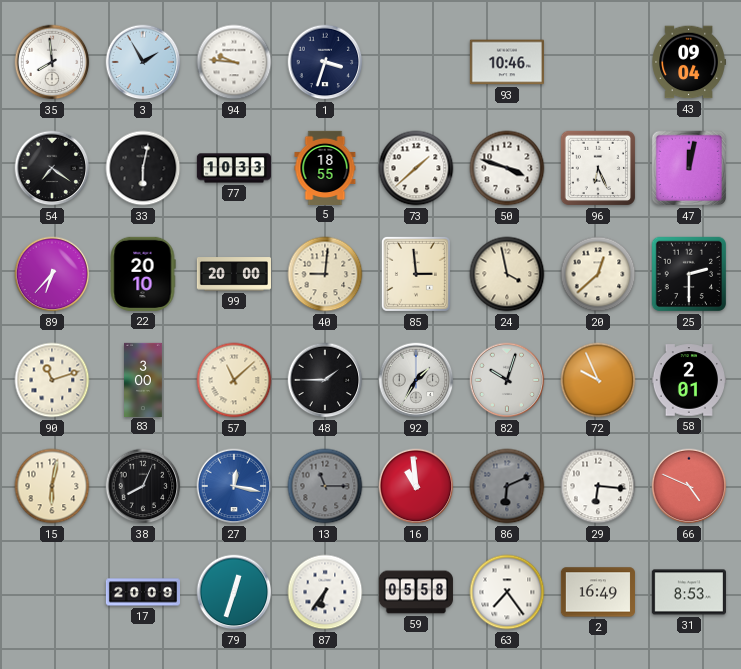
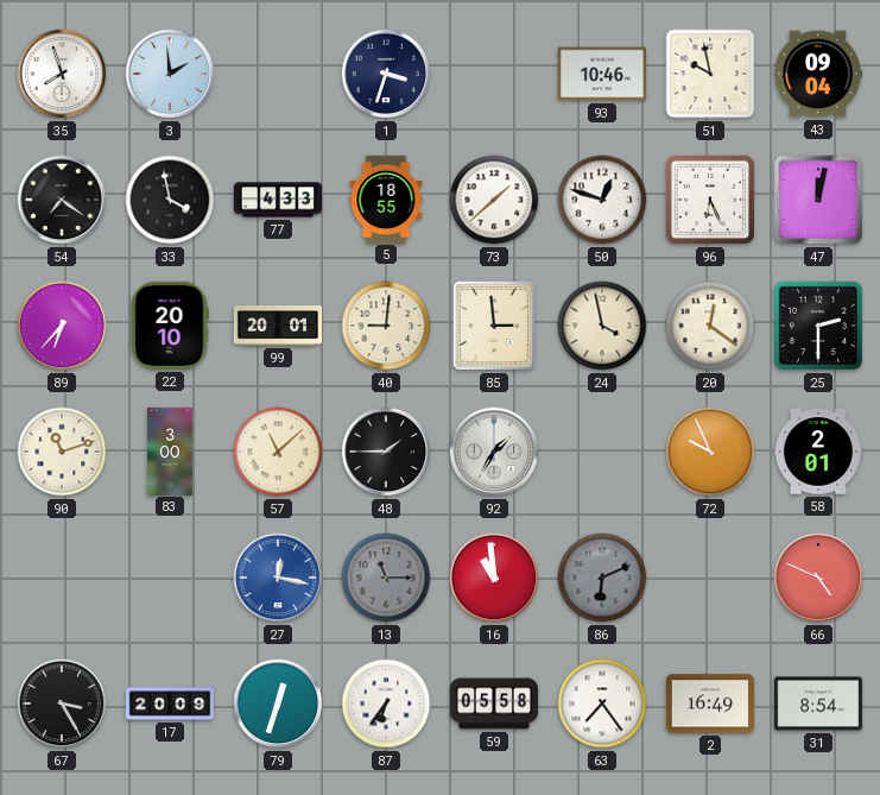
35: 7:59 -> 7:57 (62, 74)
3: 1:55 -> 1:59 (170, 74)
94: 9:46 -> none (234, 62)
51: none -> 9:58 (710, 74)
33: 6:02 -> 3:58 (170, 200)
77: 10:33 -> 4:33 (278, 200)
50: 3:48 -> 12:48 (602, 200)
99: 20:00 -> 20:01 (278, 326)
20: 12:38 -> 12:21 (710, 326)
82: 10:03 -> none (507, 380)
15: 6:02 -> none (52, 486)
38: 8:04 -> none (143, 486)
29: 6:16 -> none (598, 486)
67: none -> 3:25 (62, 703)
31: 8:53 -> 8:54 (818, 703)
